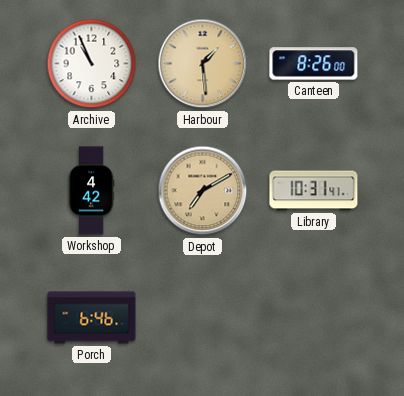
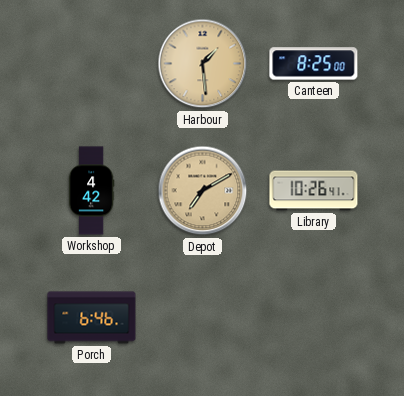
Archive: 10:56 -> none (92, 64)
Canteen: 8:26 -> 8:25 (314, 64)
Library: 10:31 -> 10:26 (314, 191)
